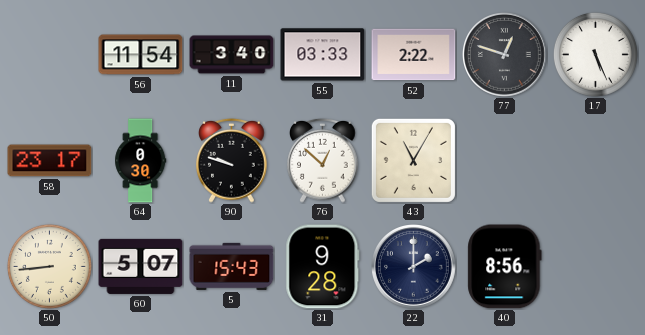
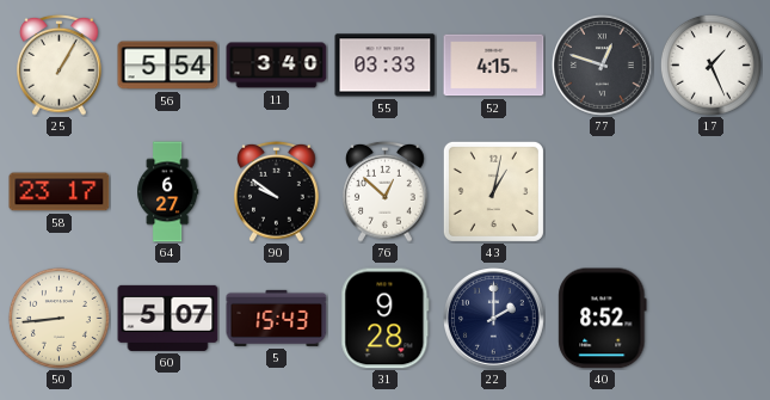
25: none -> 1:05 (60, 64)
56: 11:54 -> 5:54 (168, 66)
52: 2:22 -> 4:15 (494, 66)
17: 5:26 -> 1:26 (710, 64)
64: 0:30 -> 6:27 (168, 192)
90: 9:48 -> 9:51 (277, 191)
43: 11:05 -> 1:02 (493, 191)
40: 8:56 -> 8:52 (603, 319)
